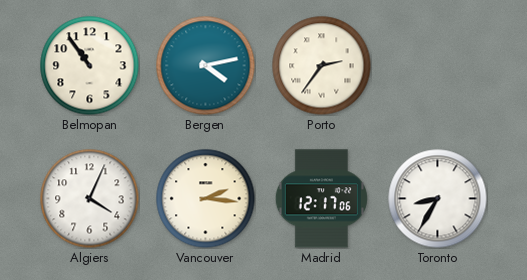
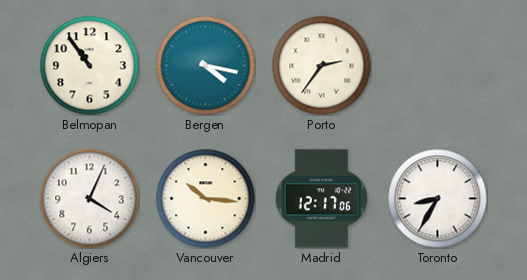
Bergen: 4:13 -> 4:17 (206, 66)
Vancouver: 2:16 -> 10:16 (206, 199)
